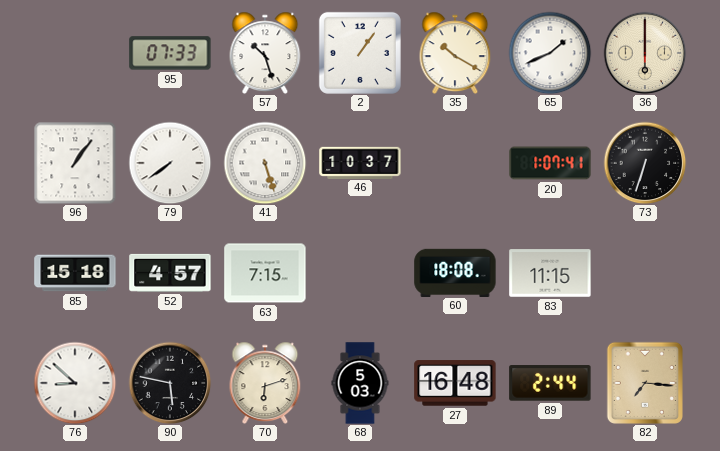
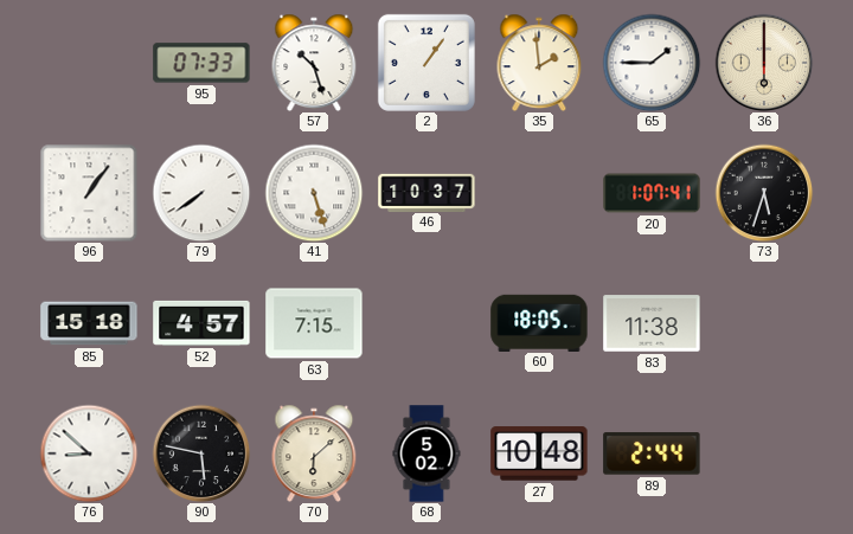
35: 10:20 -> 1:59 (539, 63)
65: 1:41 -> 1:45 (652, 63)
73: 6:33 -> 5:33 (764, 193)
60: 18:08 -> 18:05 (539, 322)
83: 11:15 -> 11:38 (652, 323)
70: 6:12 -> 6:08 (314, 453)
68: 5:03 -> 5:02 (426, 453)
27: 16:48 -> 10:48 (539, 453)
82: 7:16 -> none (645, 382)
